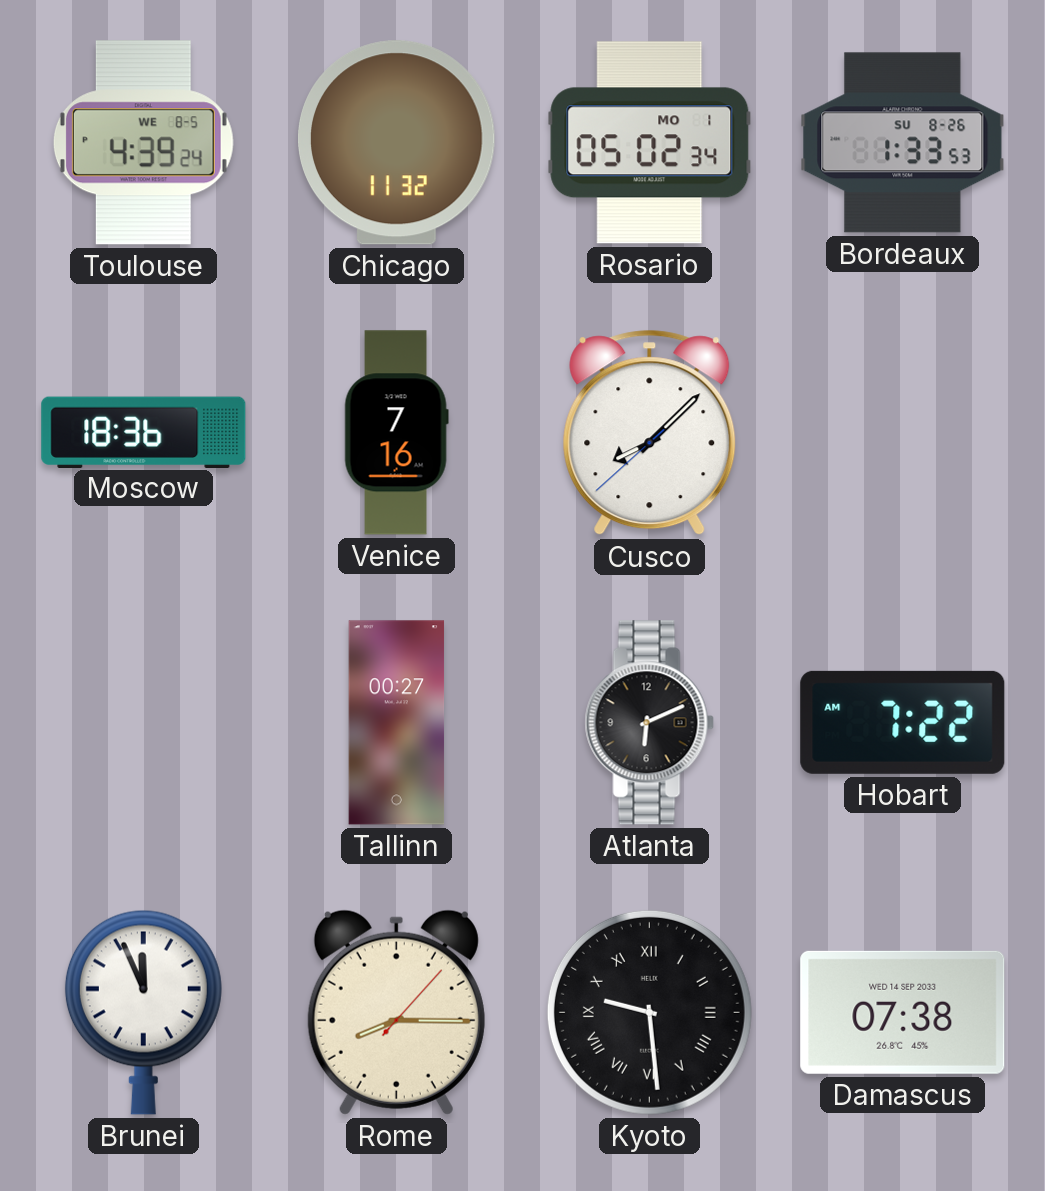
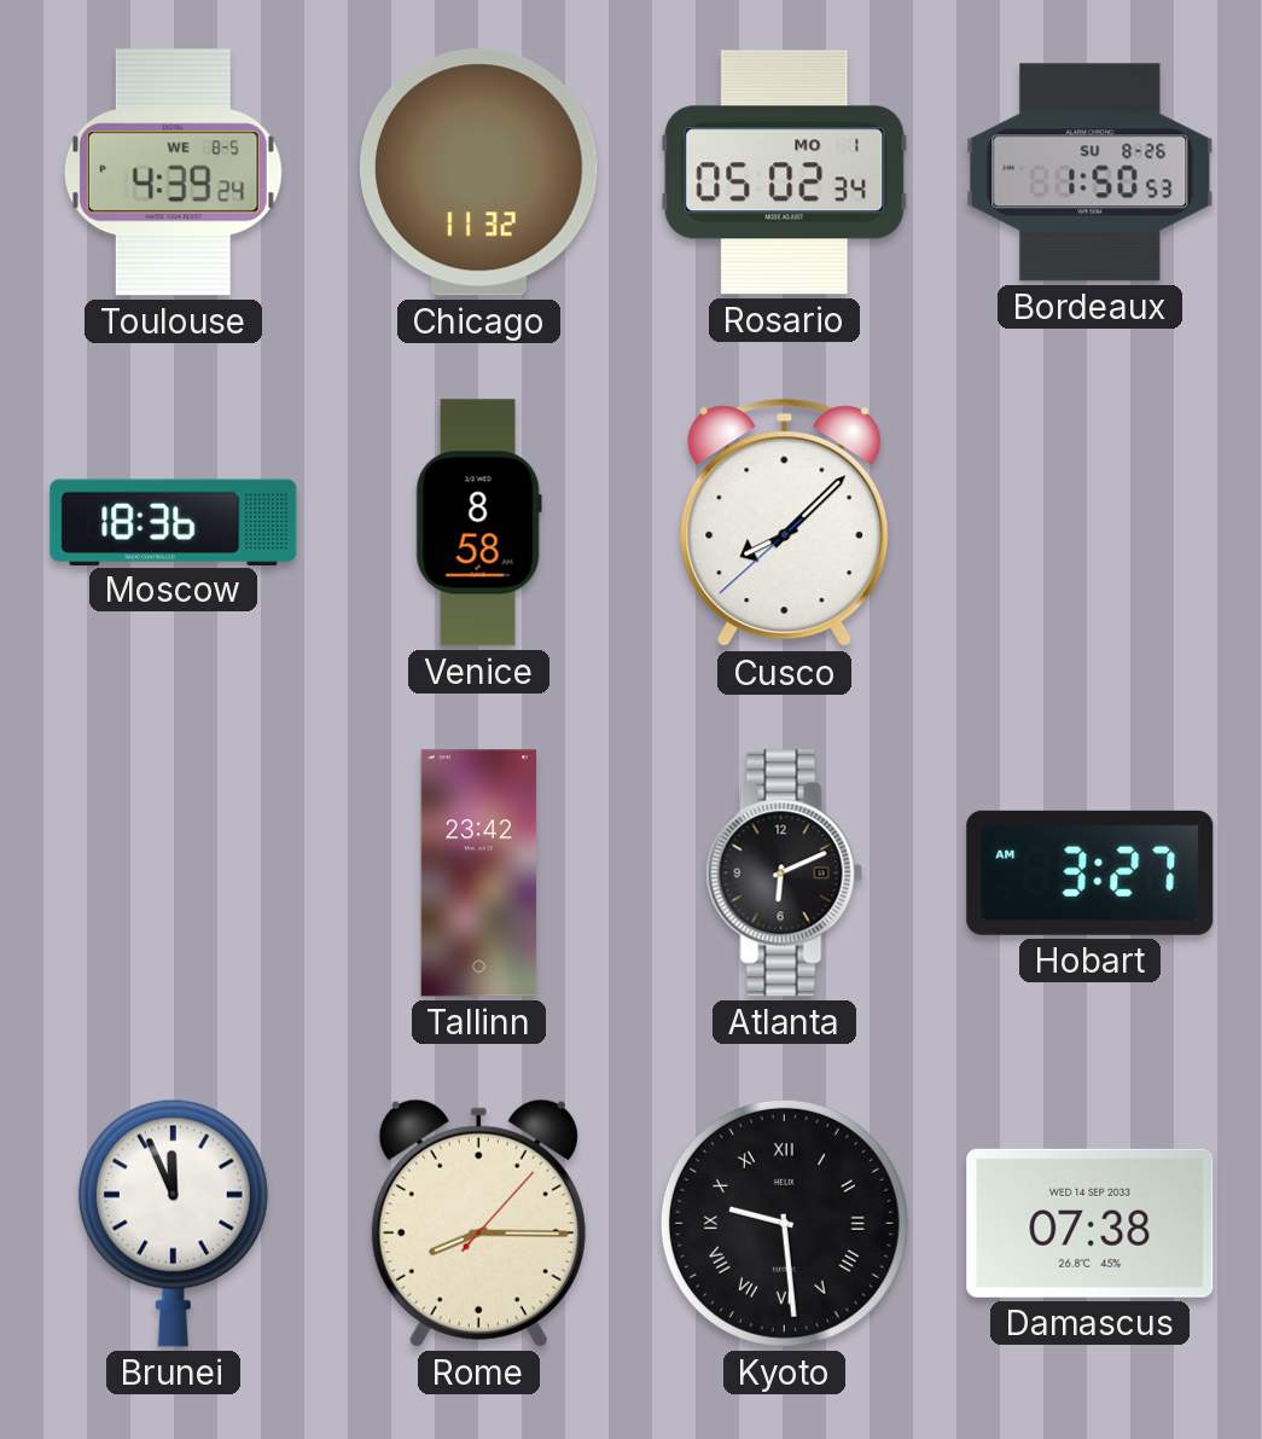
Bordeaux: 1:33 -> 1:50 (1091, 173)
Venice: 7:16 -> 8:58 (478, 523)
Tallinn: 00:27 -> 23:42 (479, 874)
Hobart: 7:22 -> 3:27 (1091, 872)
